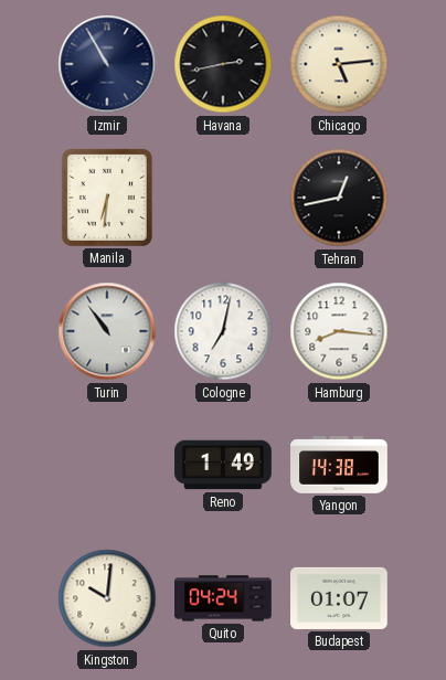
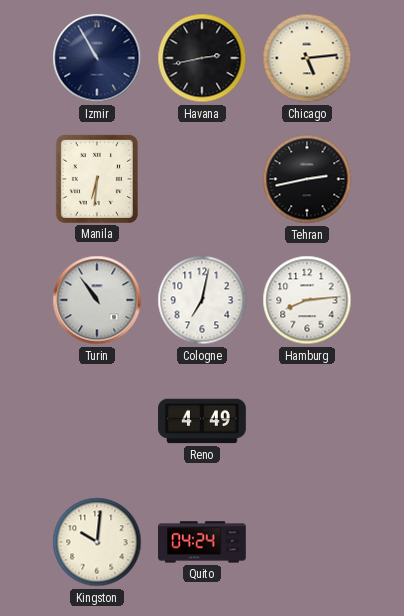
Tehran: 12:43 -> 2:43 (307, 179)
Hamburg: 8:16 -> 8:14 (307, 300)
Reno: 1:49 -> 4:49 (202, 421)
Yangon: 14:38 -> none (339, 466)
Budapest: 01:07 -> none (339, 598)
